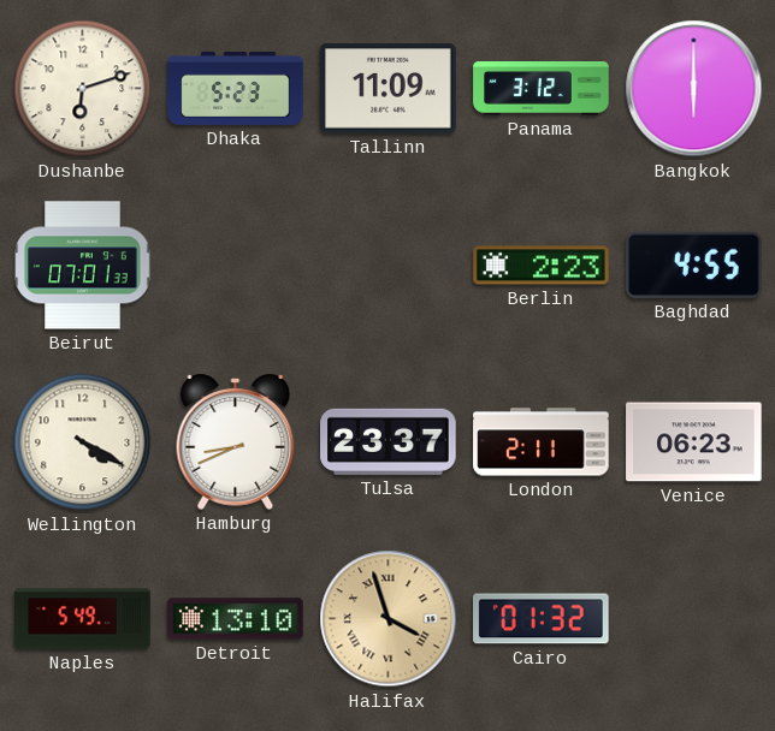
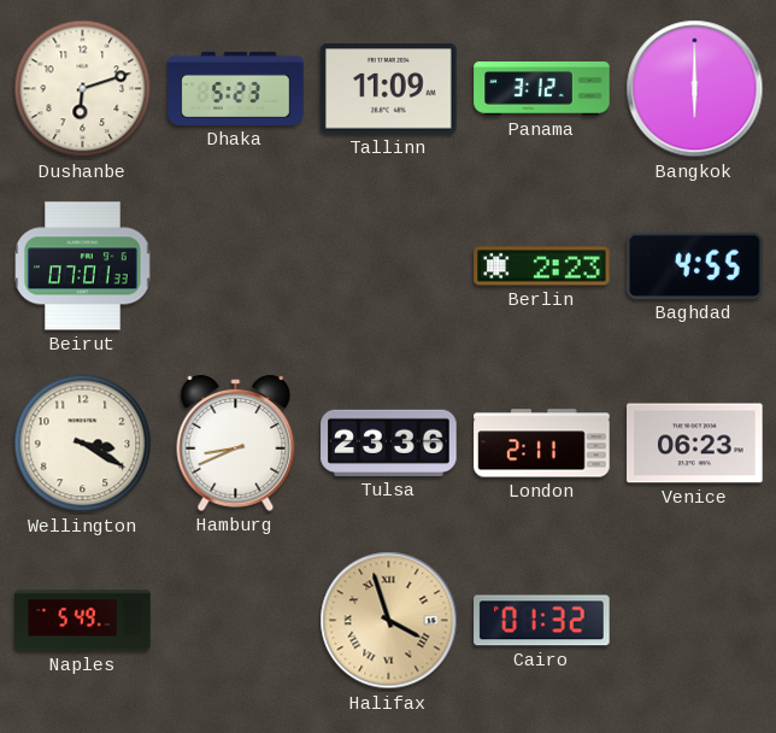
Wellington: 4:20 -> 3:20 (83, 444)
Tulsa: 23:37 -> 23:36 (389, 442)
Detroit: 13:10 -> none (236, 619)
